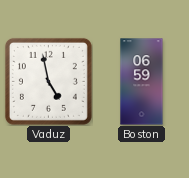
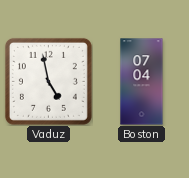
Boston: 06:59 -> 07:04 (142, 82)
